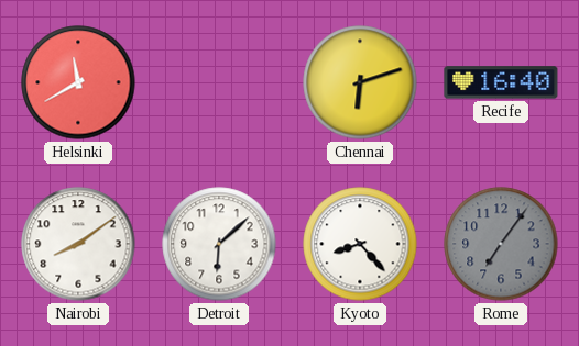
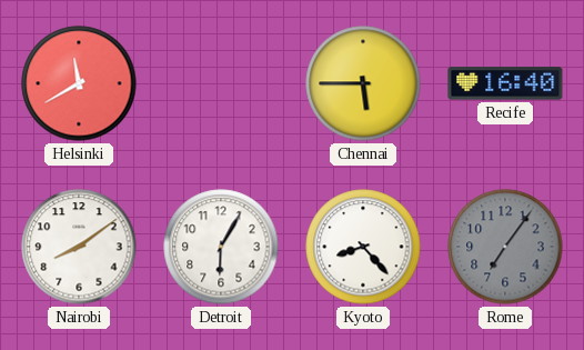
Chennai: 6:12 -> 5:45 (363, 83)
Detroit: 6:08 -> 6:05 (221, 247)
